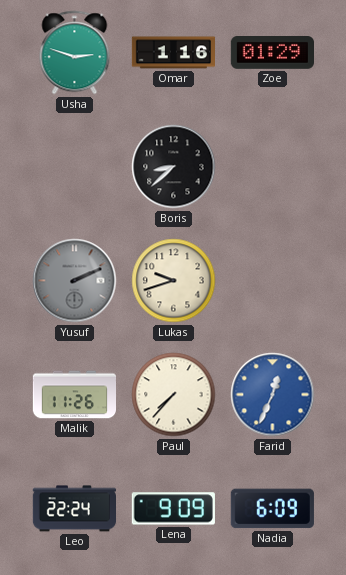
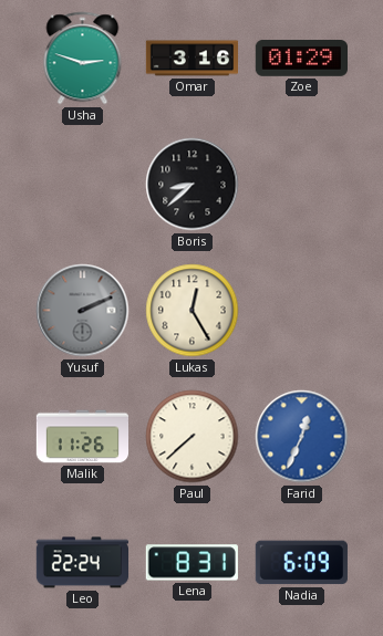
Omar: 1:16 -> 3:16 (191, 59)
Lukas: 9:42 -> 12:25 (193, 311)
Paul: 7:37 -> 7:38 (193, 437)
Lena: 9:09 -> 8:31 (191, 563)
